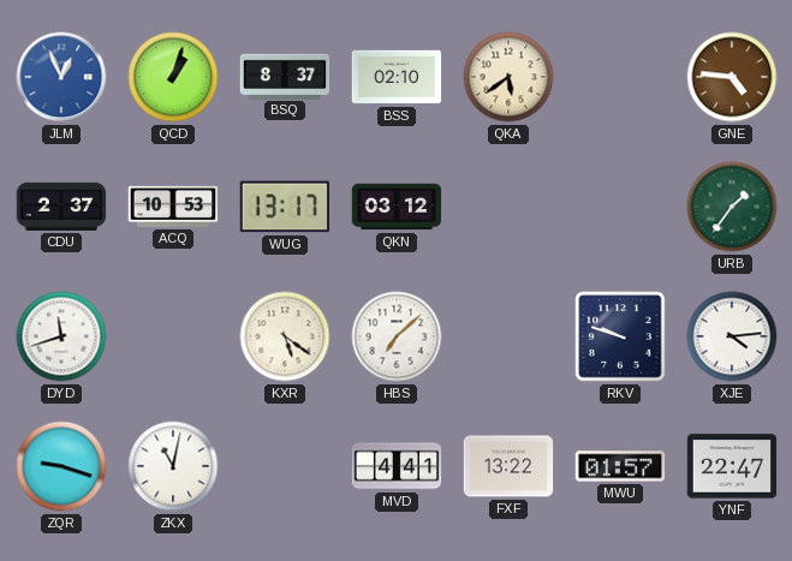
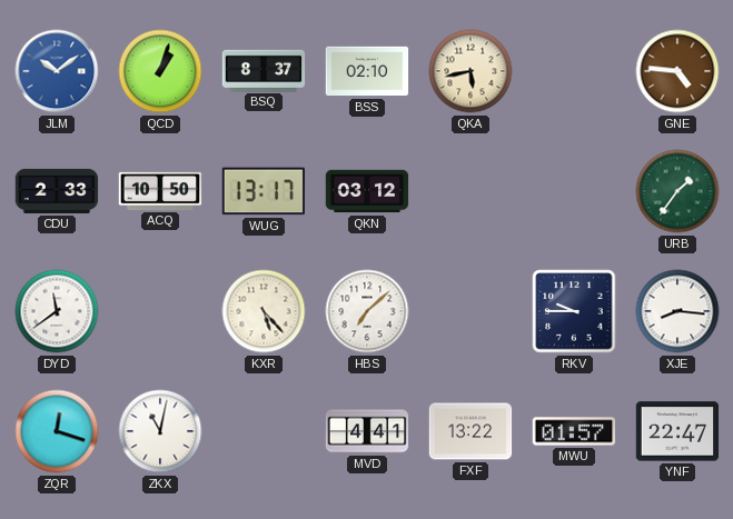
JLM: 12:56 -> 10:09 (57, 71)
QKA: 5:39 -> 5:43 (470, 71)
CDU: 2:37 -> 2:33 (57, 191)
ACQ: 10:53 -> 10:50 (160, 191)
DYD: 11:42 -> 11:39 (57, 311)
KXR: 5:21 -> 5:23 (264, 311)
RKV: 9:48 -> 9:45 (574, 311)
XJE: 4:14 -> 8:16 (677, 311)
ZQR: 9:18 -> 12:18 (57, 431)
